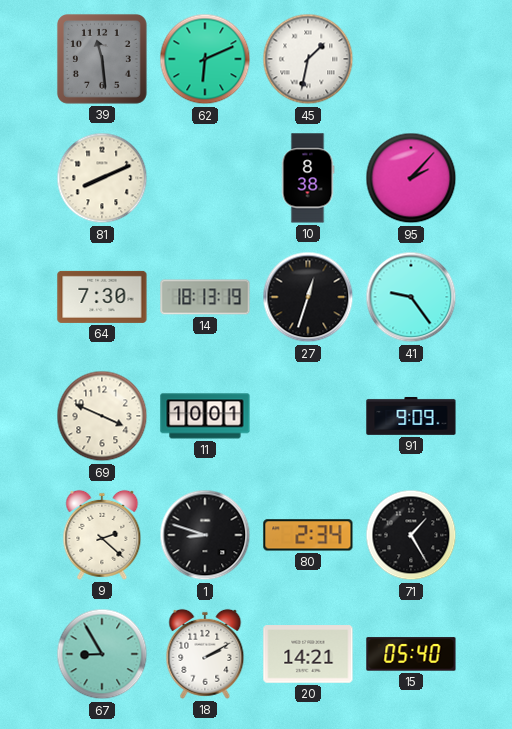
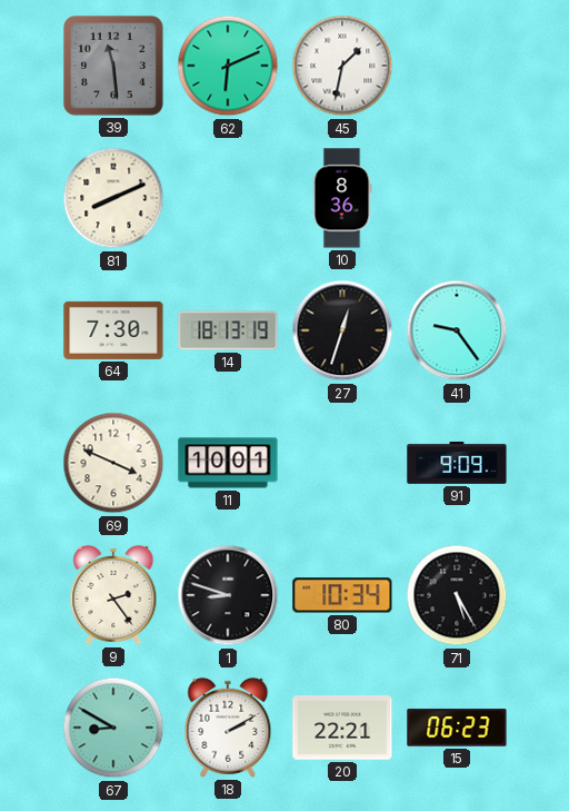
10: 8:38 -> 8:36 (342, 198)
95: 2:07 -> none (411, 178)
9: 2:22 -> 2:24 (113, 595)
80: 2:34 -> 10:34 (342, 595)
71: 1:25 -> 5:25 (457, 595)
67: 8:55 -> 8:50 (113, 728)
20: 14:21 -> 22:21 (342, 728)
15: 05:40 -> 06:23 (457, 728)
